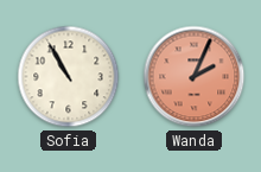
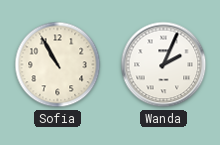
Wanda dial: salmon -> white (164, 65)
